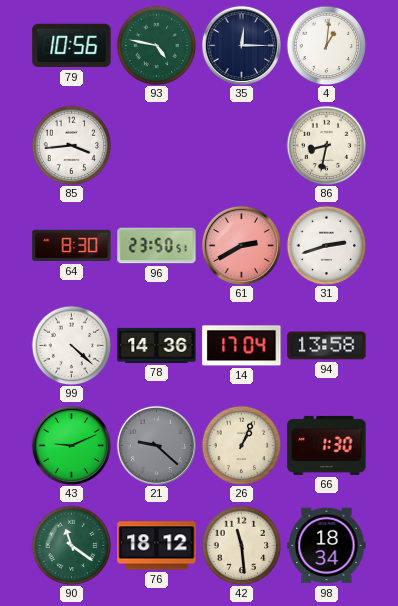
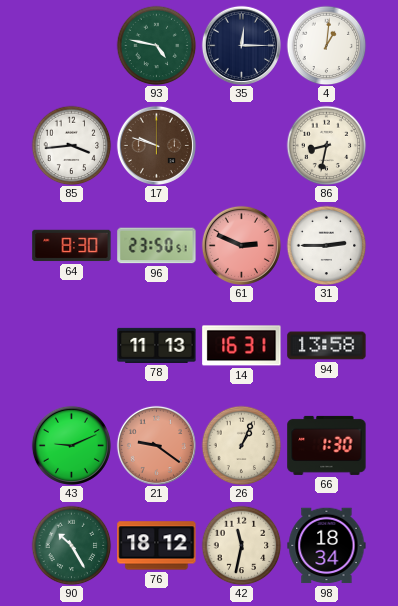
79: 10:56 -> none (72, 46)
17: none -> 9:48 (156, 145)
61: 2:40 -> 2:49 (241, 245)
31: 2:42 -> 2:45 (326, 245)
99: 4:22 -> none (71, 345)
78: 14:36 -> 11:13 (157, 345)
14: 17:04 -> 16:31 (242, 346)
21: 9:22 -> 9:21 (156, 445)
21 dial: grey -> salmon (156, 445)
90: 11:21 -> 10:25 (71, 545)
42: 11:29 -> 11:32 (241, 545)
